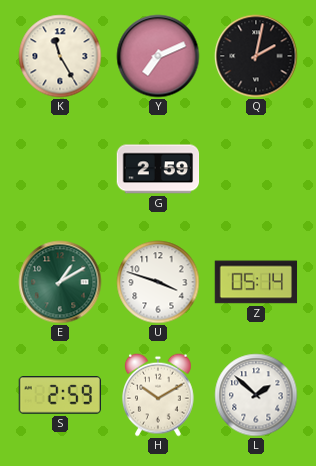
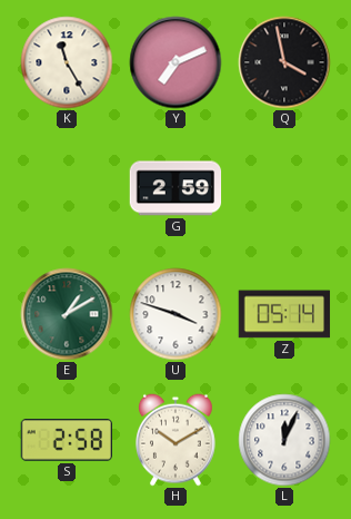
Q: 2:02 -> 3:58 (284, 62)
S: 2:59 -> 2:58 (66, 440)
L: 1:52 -> 12:04 (284, 440)
